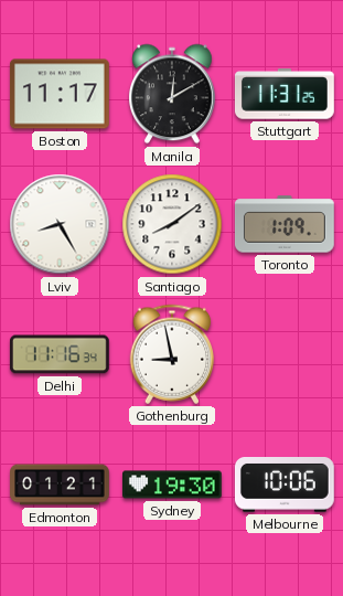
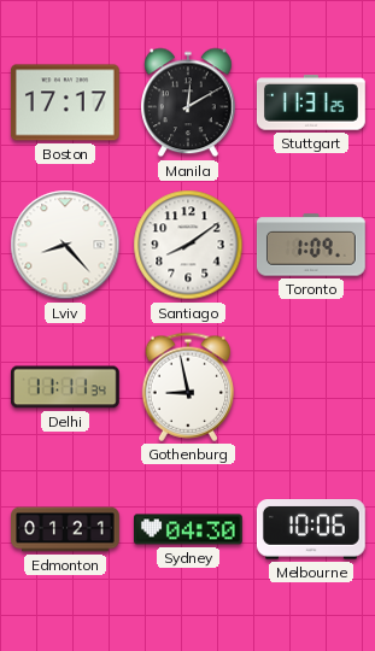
Boston: 11:17 -> 17:17 (66, 102)
Lviv: 8:25 -> 8:23 (65, 245)
Delhi: 11:16 -> 11:11 (65, 387)
Sydney: 19:30 -> 04:30 (189, 529)
